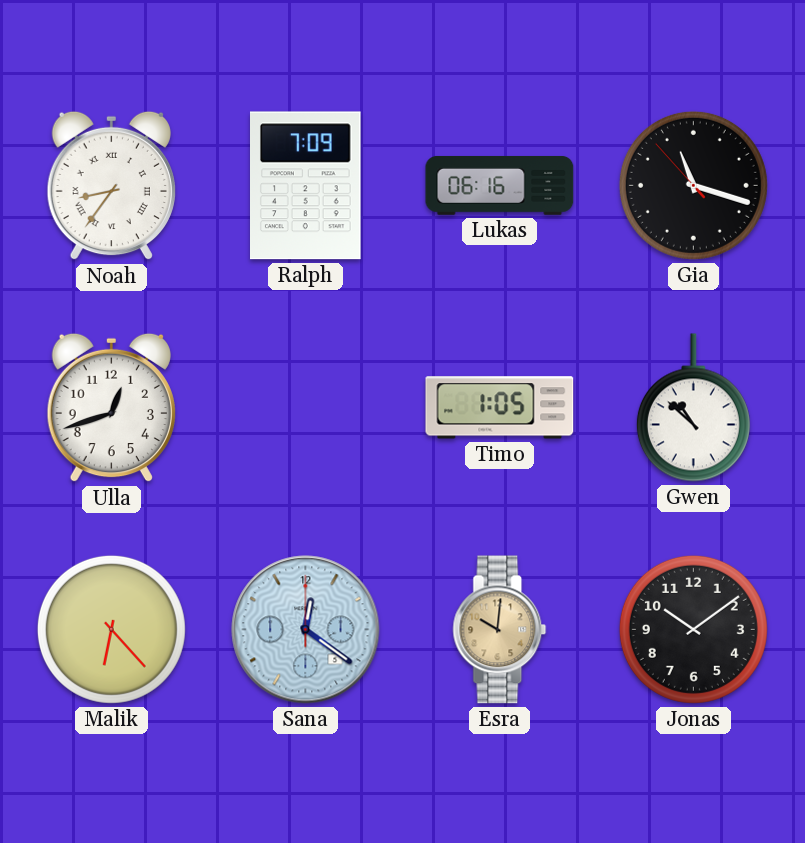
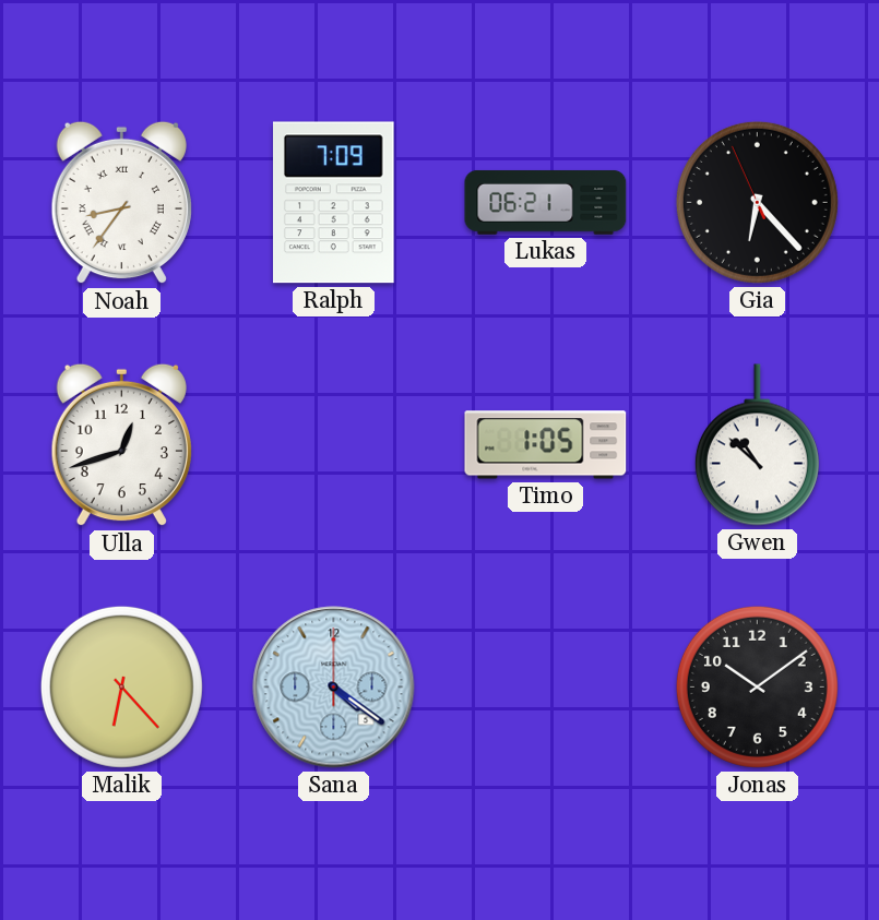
Lukas: 06:16 -> 06:21 (546, 203)
Gia: 11:17 -> 6:22 (757, 202)
Sana: 12:21 -> 4:21 (334, 688)
Esra: 10:01 -> none (500, 630)
